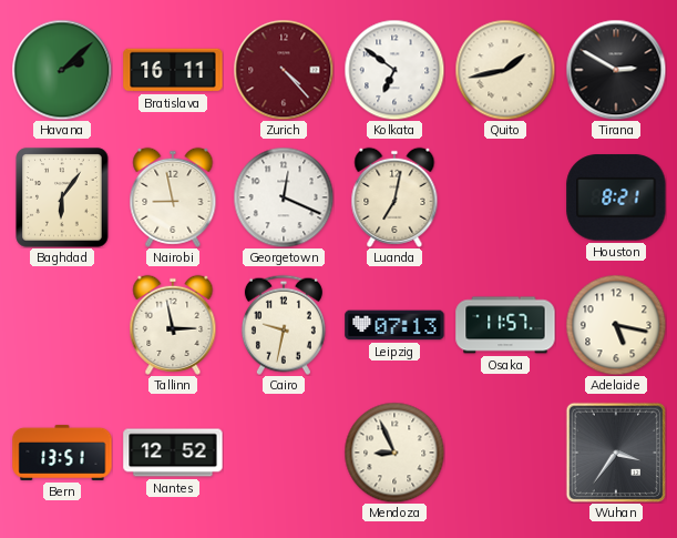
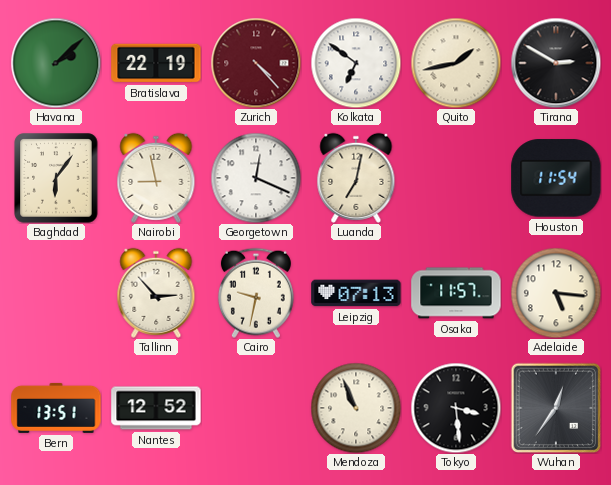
Bratislava: 16:11 -> 22:19 (156, 63)
Houston: 8:21 -> 11:54 (556, 178)
Tallinn: 2:58 -> 2:53 (156, 293)
Adelaide: 5:17 -> 5:16 (556, 293)
Mendoza: 8:56 -> 10:56 (356, 408)
Tokyo: none -> 3:29 (456, 408)
Wuhan: 3:36 -> 12:36 (556, 408)
